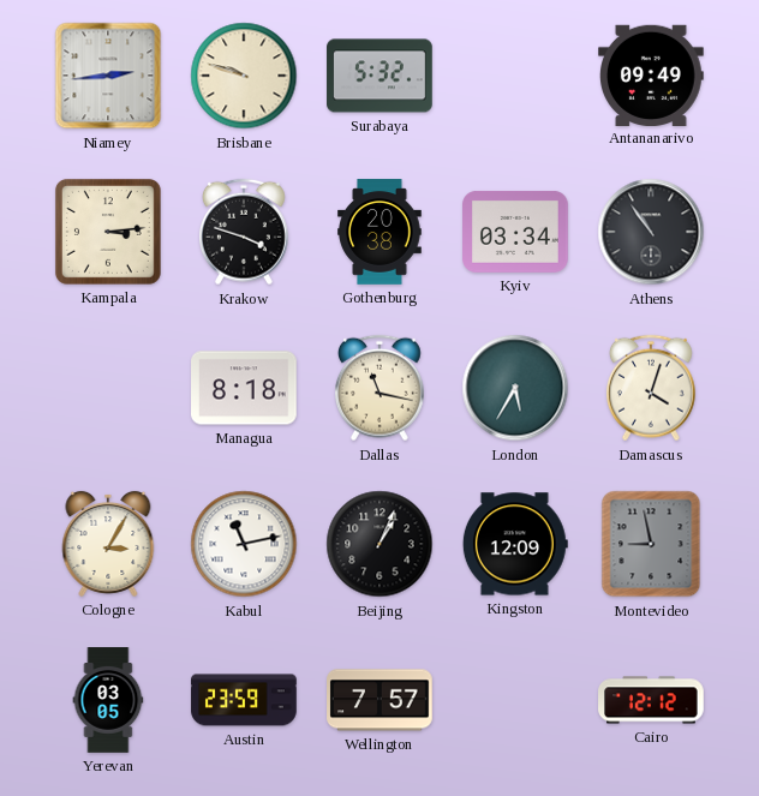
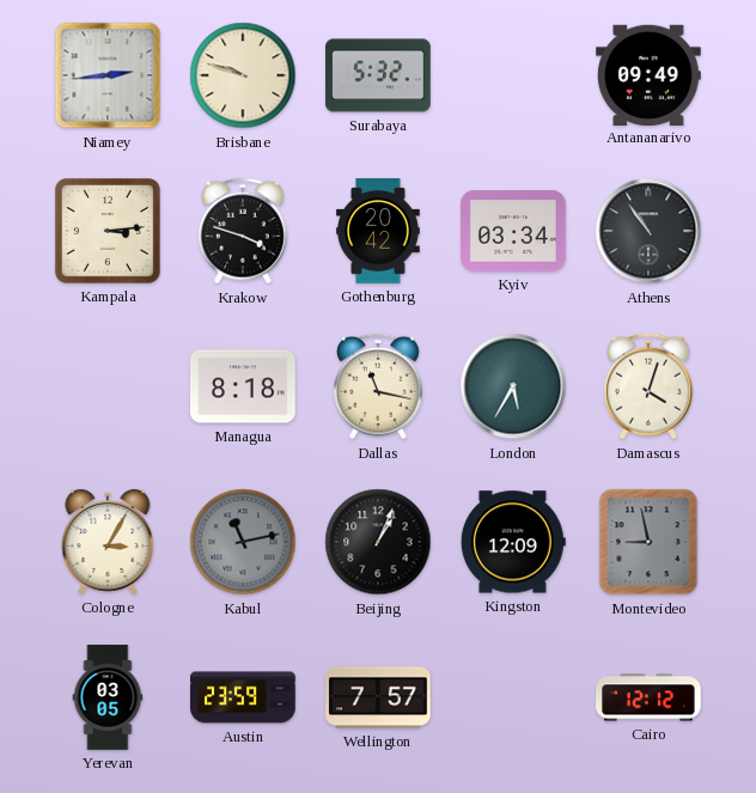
Gothenburg: 20:38 -> 20:42 (378, 231)
Kabul dial: white -> grey (243, 542)
